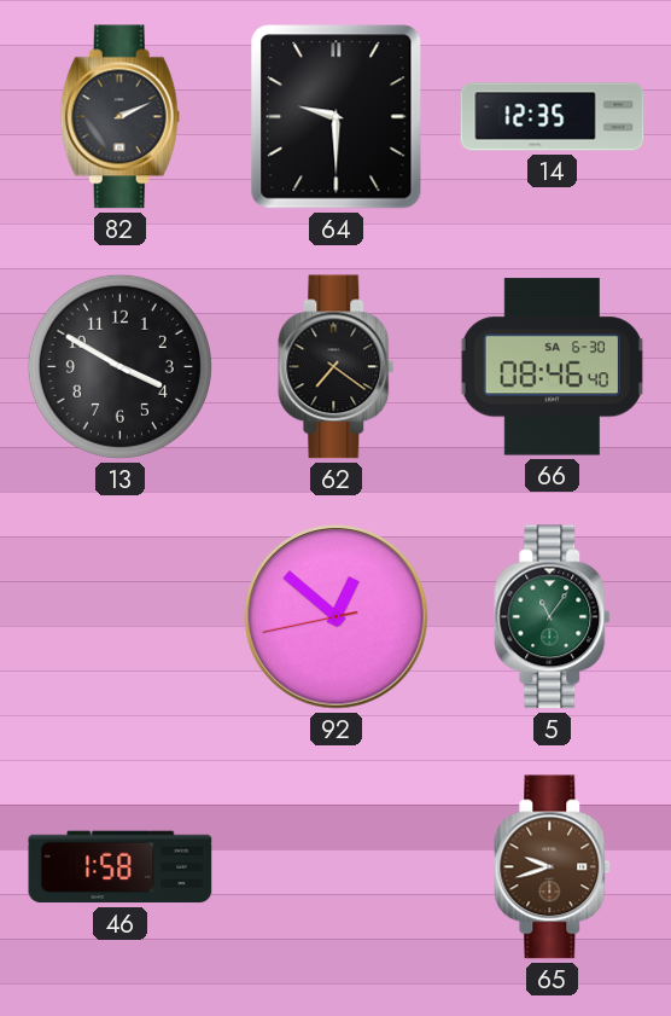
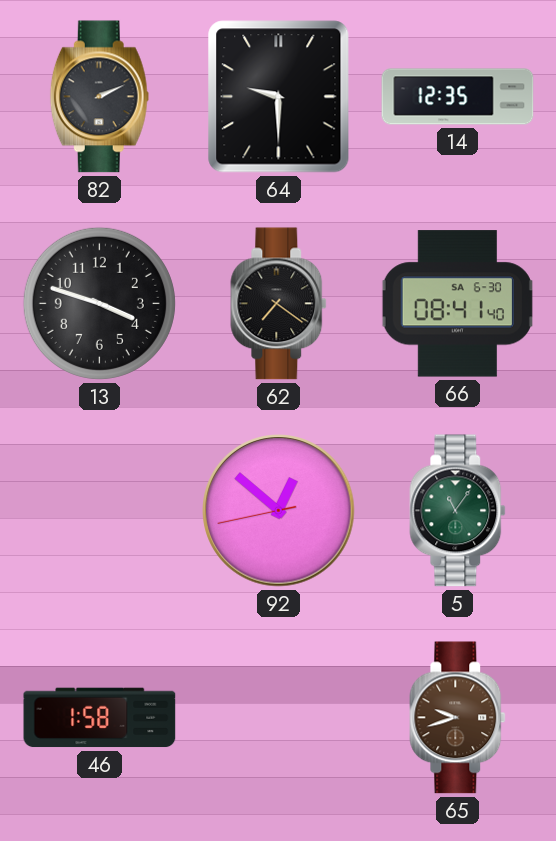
13: 3:50 -> 3:48 (99, 303)
66: 08:46 -> 08:41 (457, 304)
